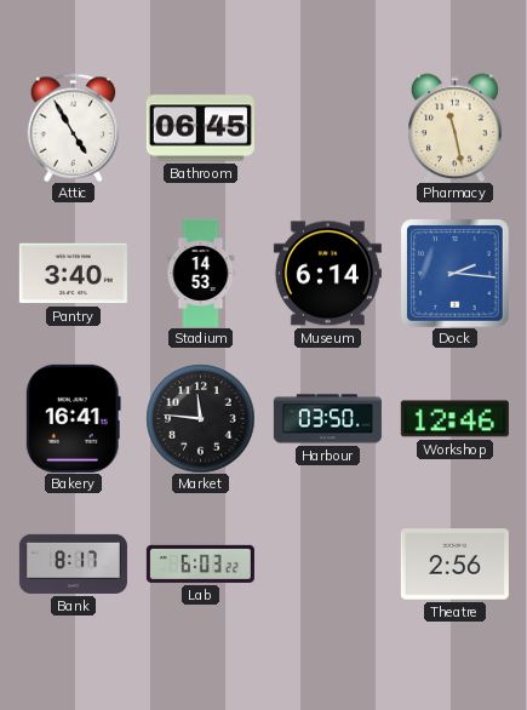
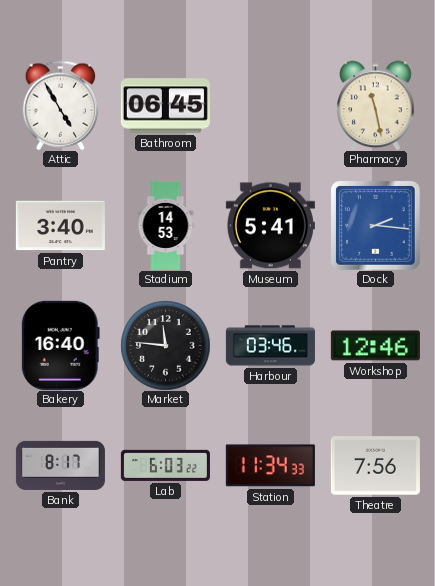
Museum: 6:14 -> 5:41 (270, 226)
Bakery: 16:41 -> 16:40 (60, 345)
Harbour: 03:50 -> 03:46 (270, 346)
Station: none -> 11:34 (270, 466)
Theatre: 2:56 -> 7:56 (375, 466)
